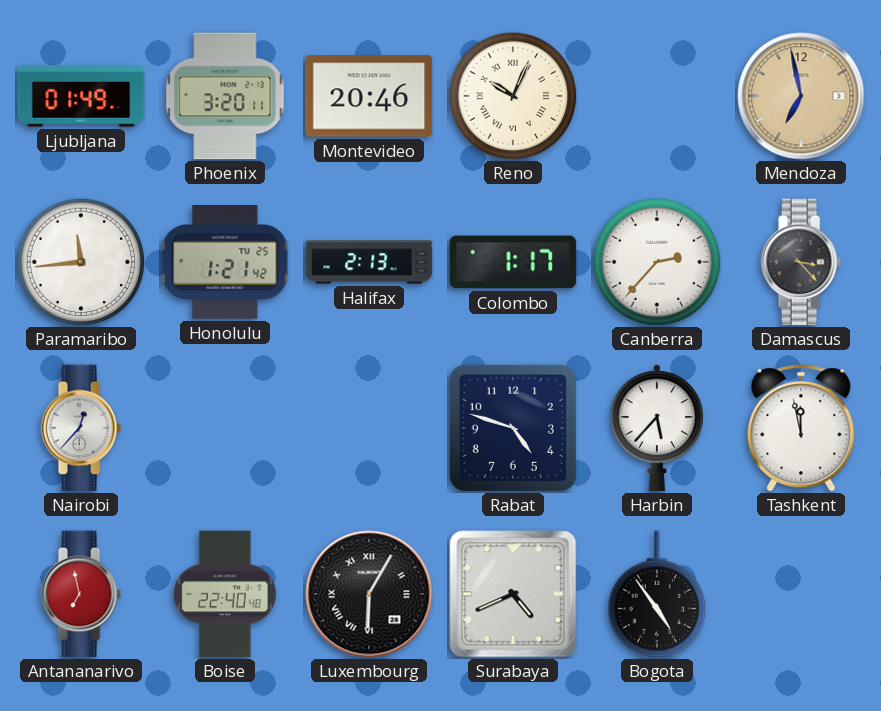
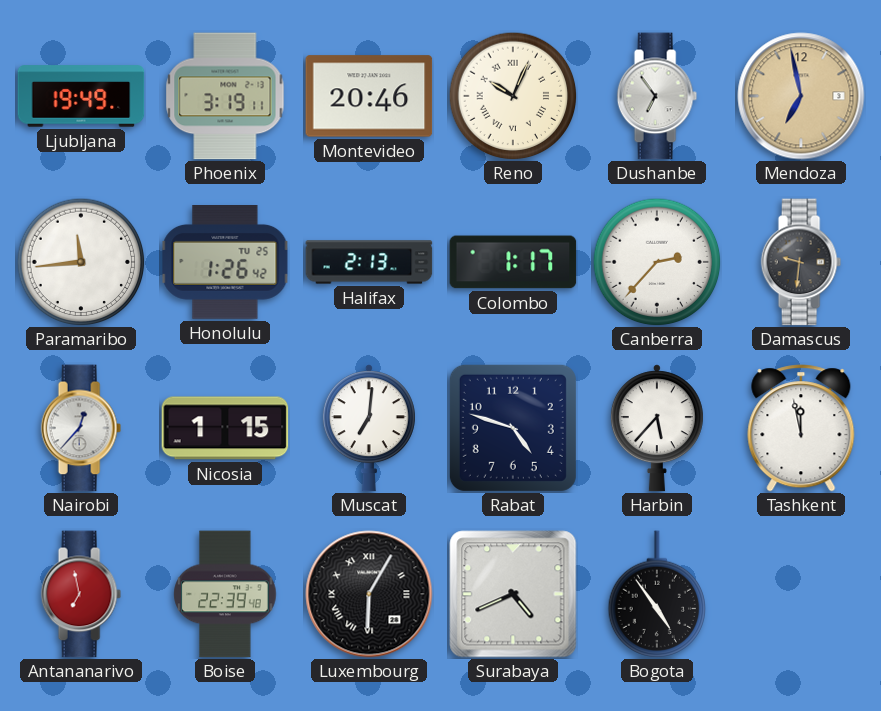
Ljubljana: 01:49 -> 19:49 (81, 96)
Phoenix: 3:20 -> 3:19 (225, 96)
Dushanbe: none -> 6:54 (657, 96)
Honolulu: 1:21 -> 1:26 (225, 263)
Damascus: 3:23 -> 9:31 (801, 262)
Nicosia: none -> 1:15 (225, 428)
Muscat: none -> 7:01 (369, 428)
Boise: 22:40 -> 22:39 (225, 594)
